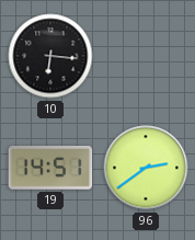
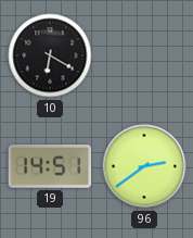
10: 6:16 -> 6:20 (50, 55)
